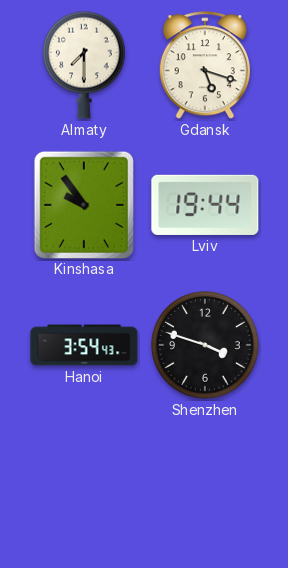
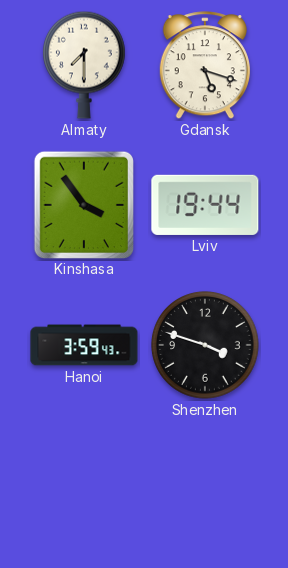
Kinshasa: 9:54 -> 3:54 (83, 204)
Hanoi: 3:54 -> 3:59 (84, 345)
